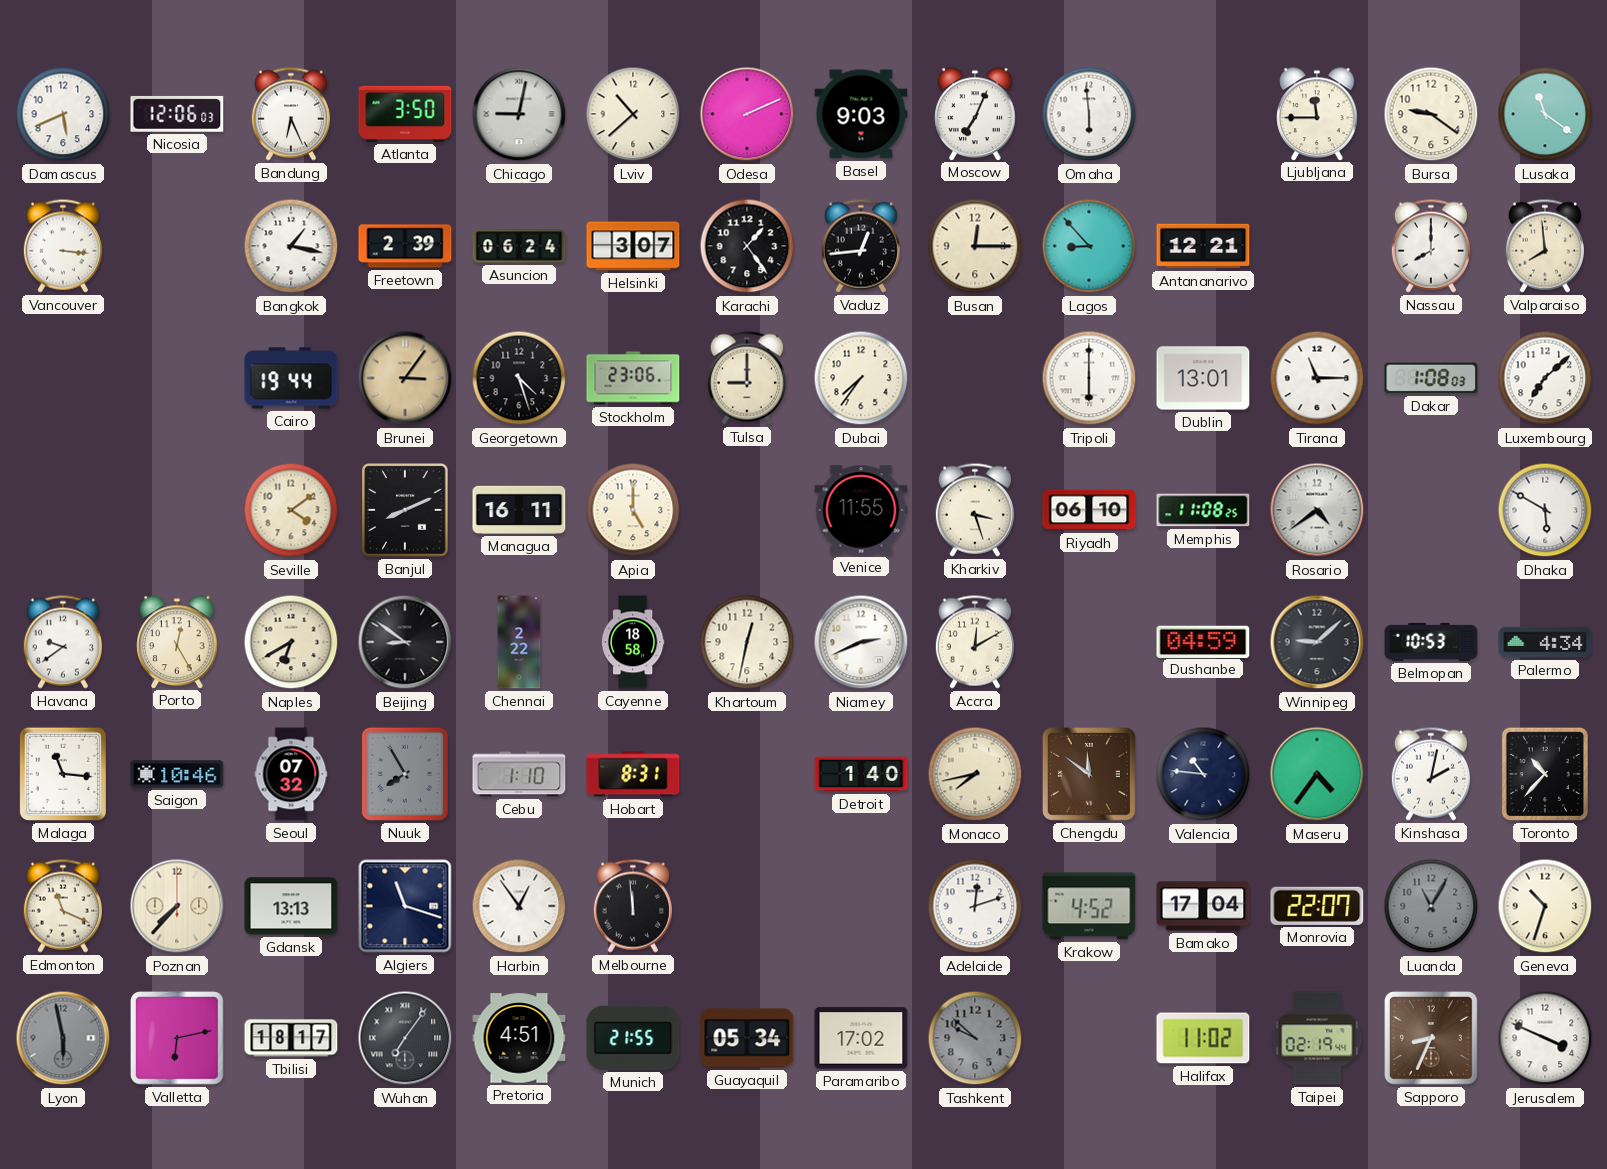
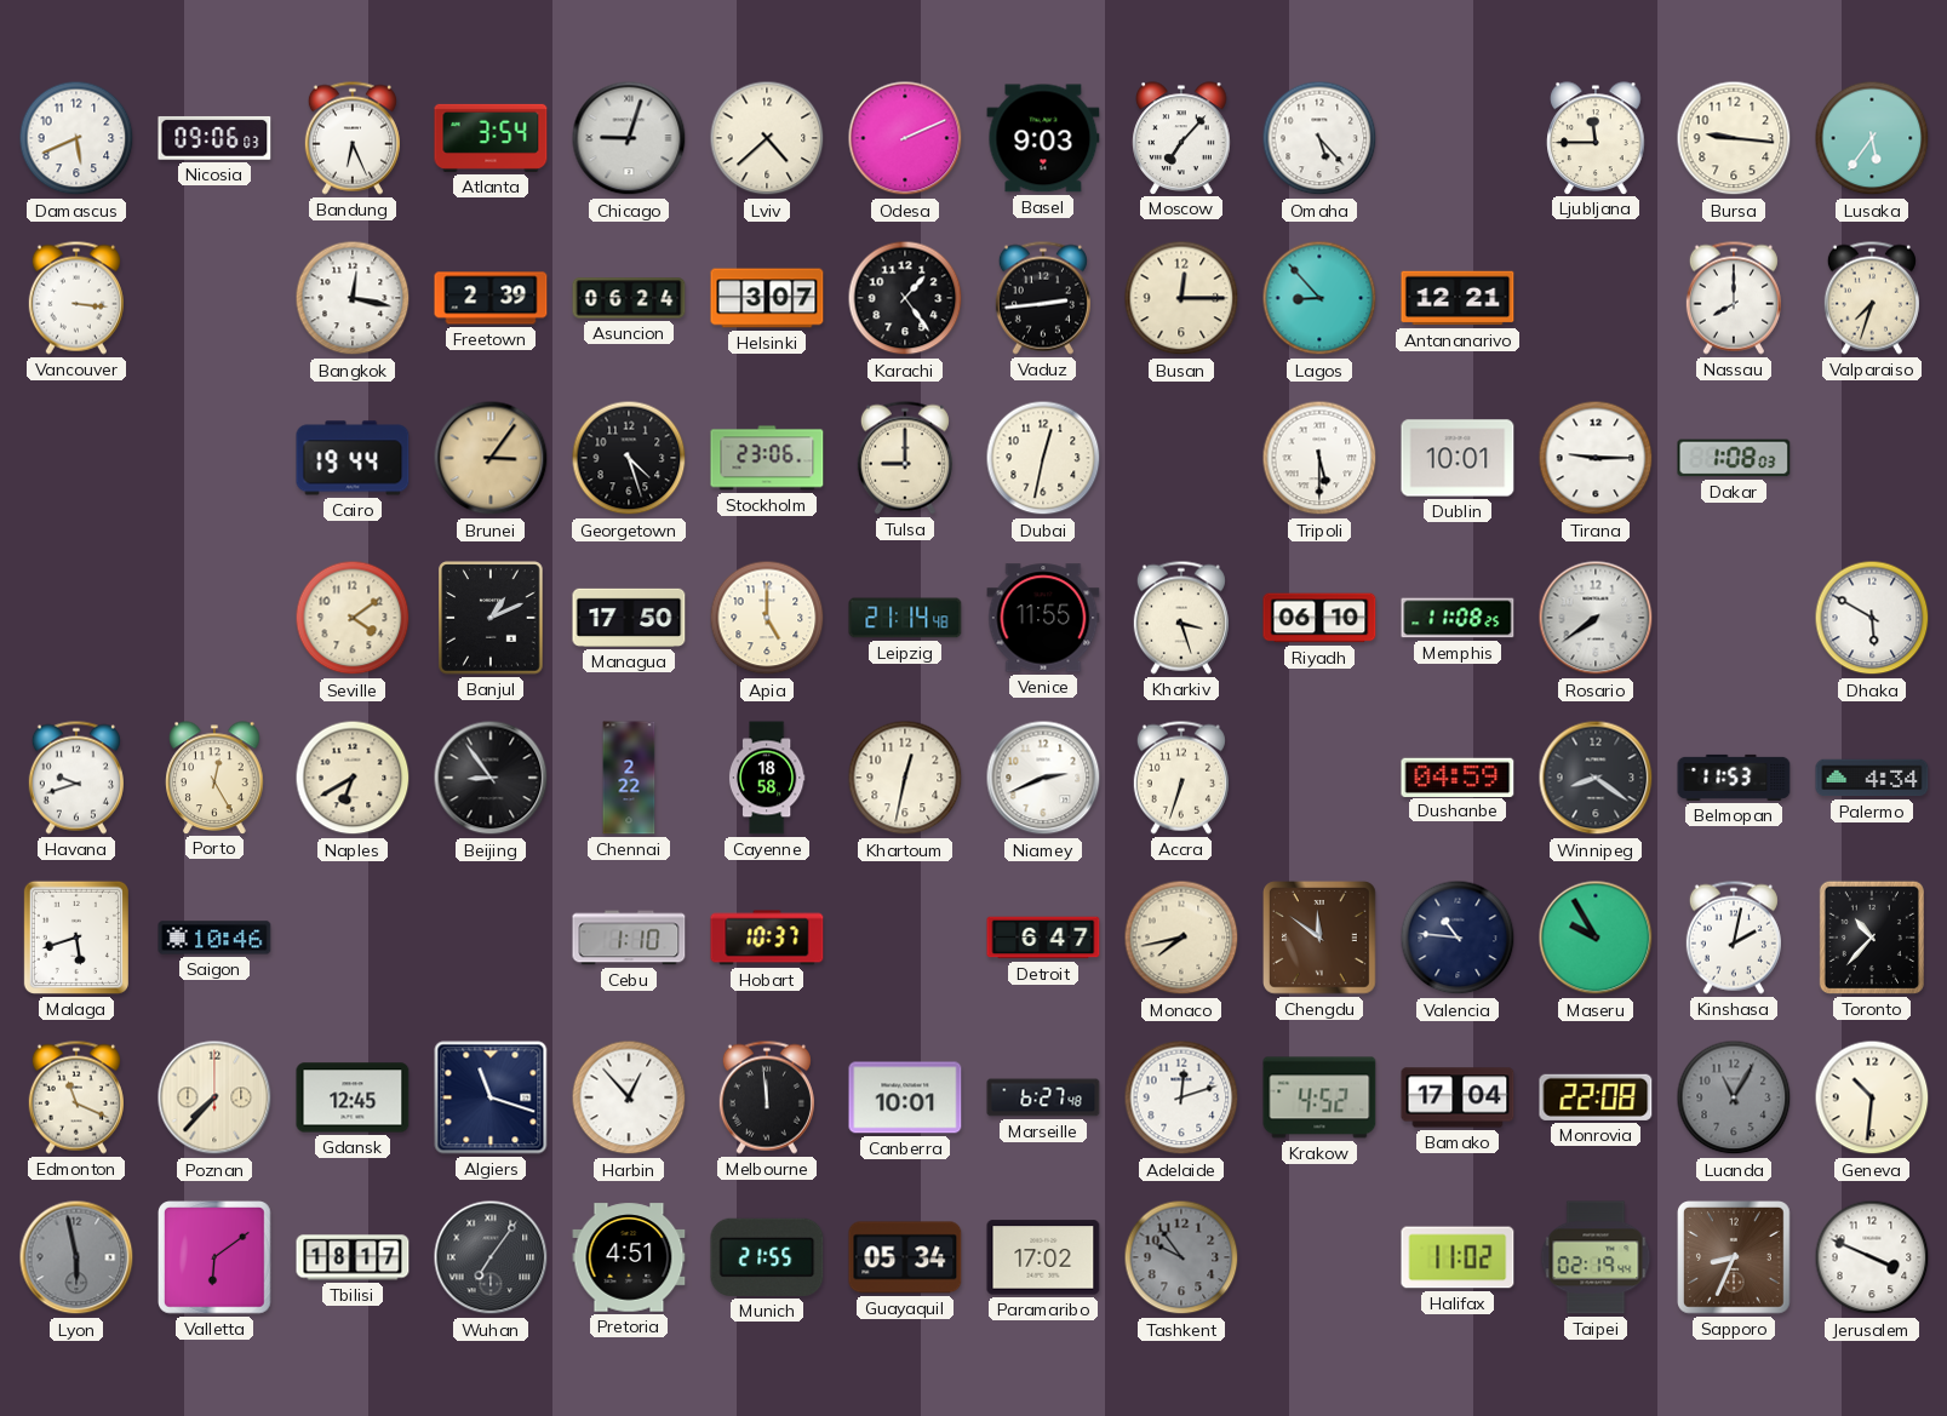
Nicosia: 12:06 -> 09:06 (214, 138)
Atlanta: 3:50 -> 3:54 (491, 138)
Chicago: 9:02 -> 9:03 (629, 138)
Lviv: 10:38 -> 4:38 (767, 138)
Moscow: 7:04 -> 7:07 (1181, 138)
Omaha: 5:59 -> 5:23 (1319, 138)
Bursa: 9:21 -> 9:16 (1734, 138)
Lusaka: 11:21 -> 5:36 (1872, 138)
Bangkok: 1:17 -> 12:17 (353, 298)
Vaduz: 12:44 -> 2:44 (1043, 298)
Valparaiso: 7:59 -> 7:33 (1872, 298)
Dubai: 7:36 -> 12:32 (1043, 458)
Tripoli: 6:00 -> 5:30 (1319, 458)
Dublin: 13:01 -> 10:01 (1458, 458)
Tirana: 11:15 -> 9:15 (1596, 458)
Luxembourg: 7:08 -> none (1545, 378)
Banjul: 8:11 -> 1:11 (491, 618)
Managua: 16:11 -> 17:50 (629, 618)
Leipzig: none -> 21:14 (905, 618)
Rosario: 4:39 -> 7:39 (1596, 618)
Havana: 9:39 -> 9:42 (76, 778)
Beijing: 8:51 -> 8:54 (491, 778)
Accra: 12:10 -> 6:33 (1181, 778)
Winnipeg: 9:08 -> 8:21 (1596, 778)
Belmopan: 10:53 -> 11:53 (1734, 778)
Malaga: 11:16 -> 5:42 (76, 938)
Seoul: 07:32 -> none (291, 774)
Nuuk: 7:55 -> none (405, 774)
Hobart: 8:31 -> 10:37 (767, 938)
Detroit: 1:40 -> 6:47 (1043, 938)
Maseru: 4:36 -> 9:55 (1596, 938)
Gdansk: 13:13 -> 12:45 (353, 1097)
Harbin: 12:54 -> 12:53 (629, 1097)
Canberra: none -> 10:01 (905, 1097)
Marseille: none -> 6:27 (1043, 1097)
Monrovia: 22:07 -> 22:08 (1596, 1097)
Geneva: 10:33 -> 10:31 (1872, 1097)
Valletta: 6:13 -> 6:09 (216, 1259)
Tashkent: 9:52 -> 9:54 (1181, 1257)
